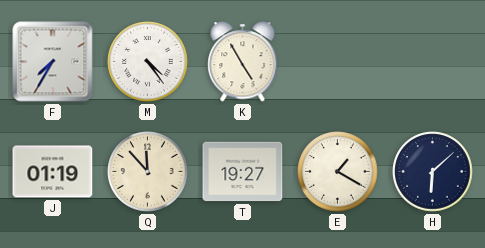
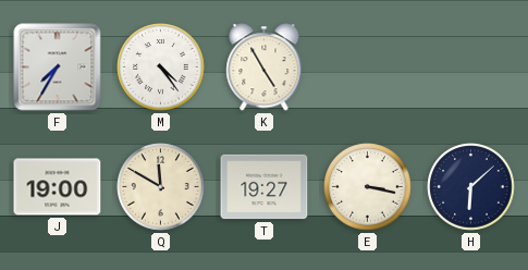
J: 01:19 -> 19:00 (58, 187)
Q: 11:53 -> 11:50 (161, 187)
E: 1:20 -> 3:17 (368, 187)
